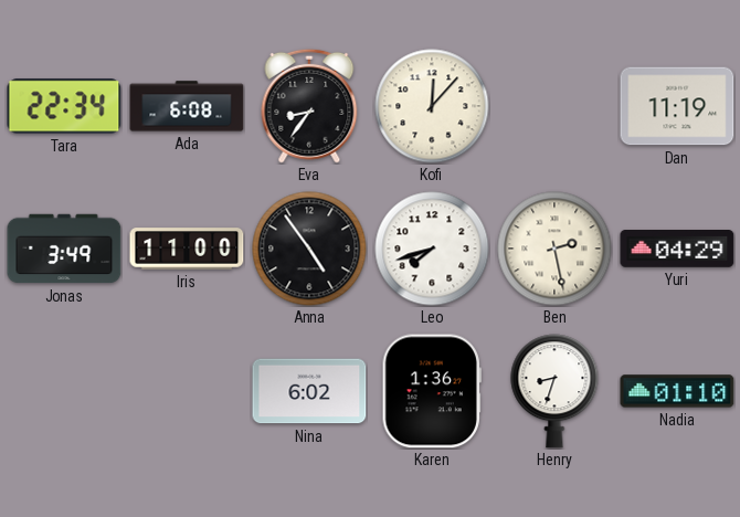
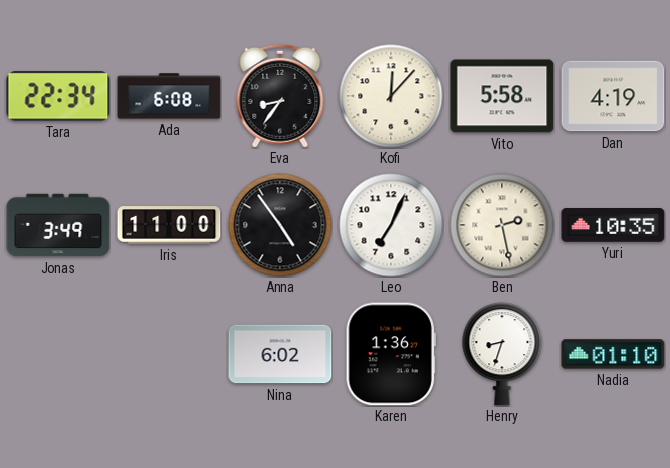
Vito: none -> 5:58 (502, 96)
Dan: 11:19 -> 4:19 (613, 96)
Leo: 7:42 -> 7:04 (391, 225)
Yuri: 04:29 -> 10:35 (613, 226)
